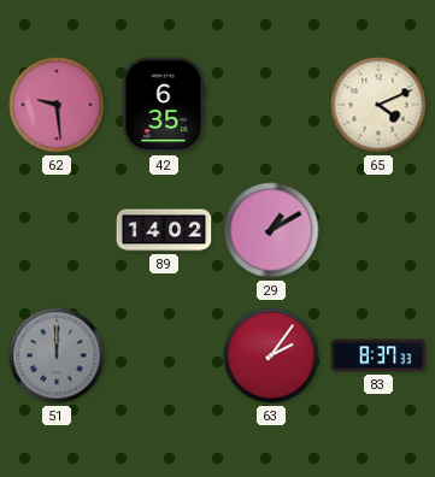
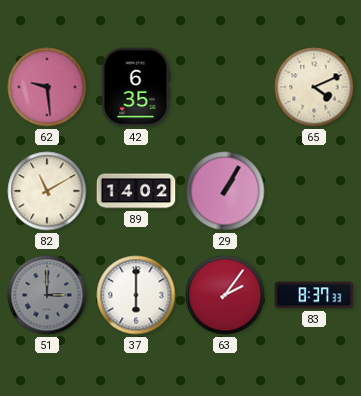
82: none -> 11:10 (47, 191)
29: 1:10 -> 1:05 (225, 191)
51: 12:00 -> 3:00 (47, 295)
37: none -> 6:00 (136, 295)
